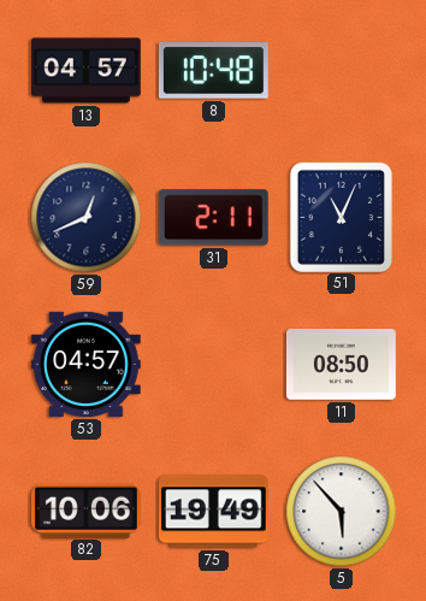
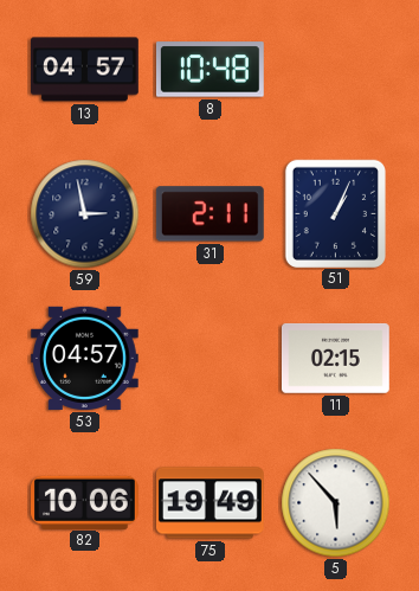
59: 12:41 -> 2:58 (85, 214)
51: 11:04 -> 1:04 (335, 213)
11: 08:50 -> 02:15 (335, 359)
